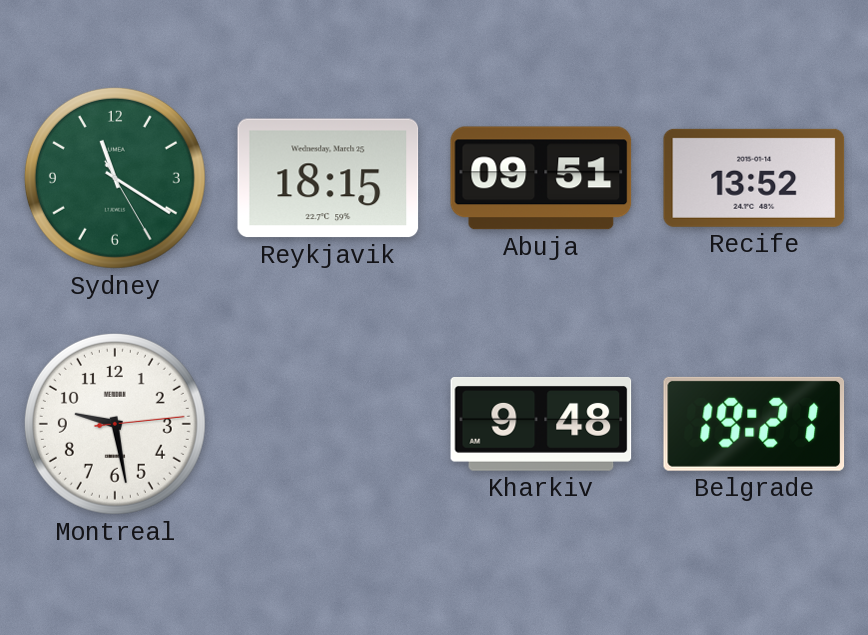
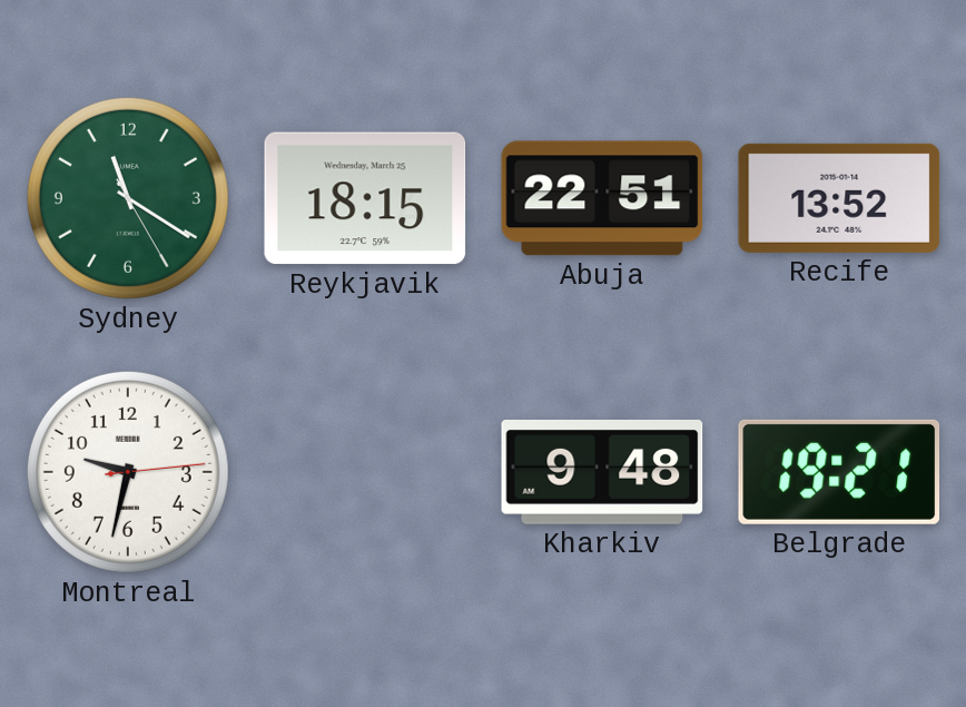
Abuja: 09:51 -> 22:51 (602, 198)
Montreal: 9:28 -> 9:32 (128, 472)
